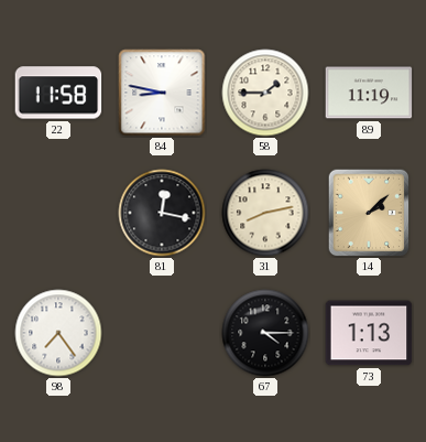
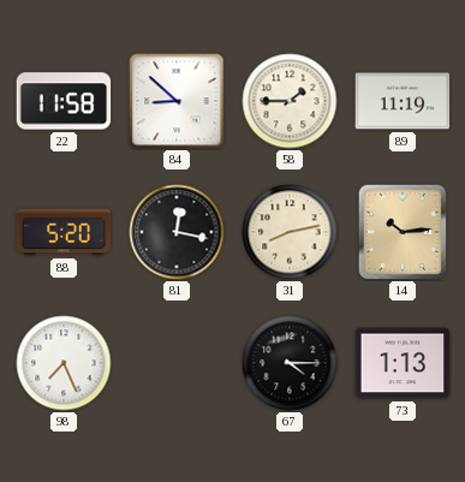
84: 8:47 -> 8:52 (177, 101)
88: none -> 5:20 (64, 232)
14: 2:08 -> 10:14 (403, 232)
98: 7:24 -> 7:26 (64, 363)
